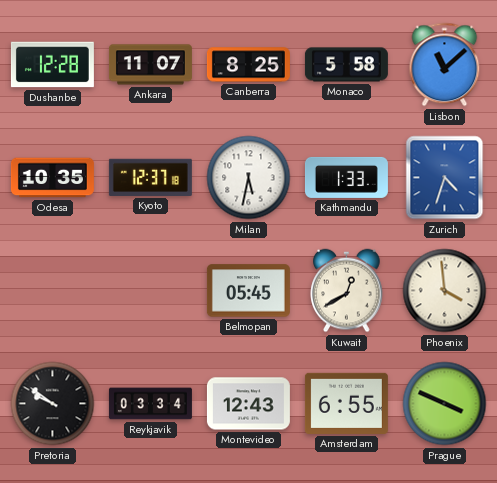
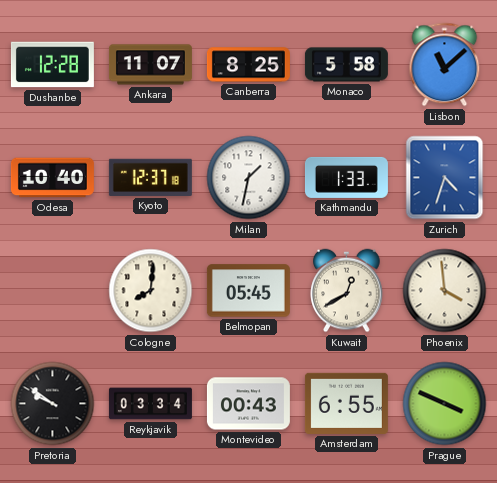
Odesa: 10:35 -> 10:40 (52, 178)
Milan: 5:32 -> 1:32 (249, 178)
Cologne: none -> 8:01 (151, 291)
Montevideo: 12:43 -> 00:43 (248, 404)
